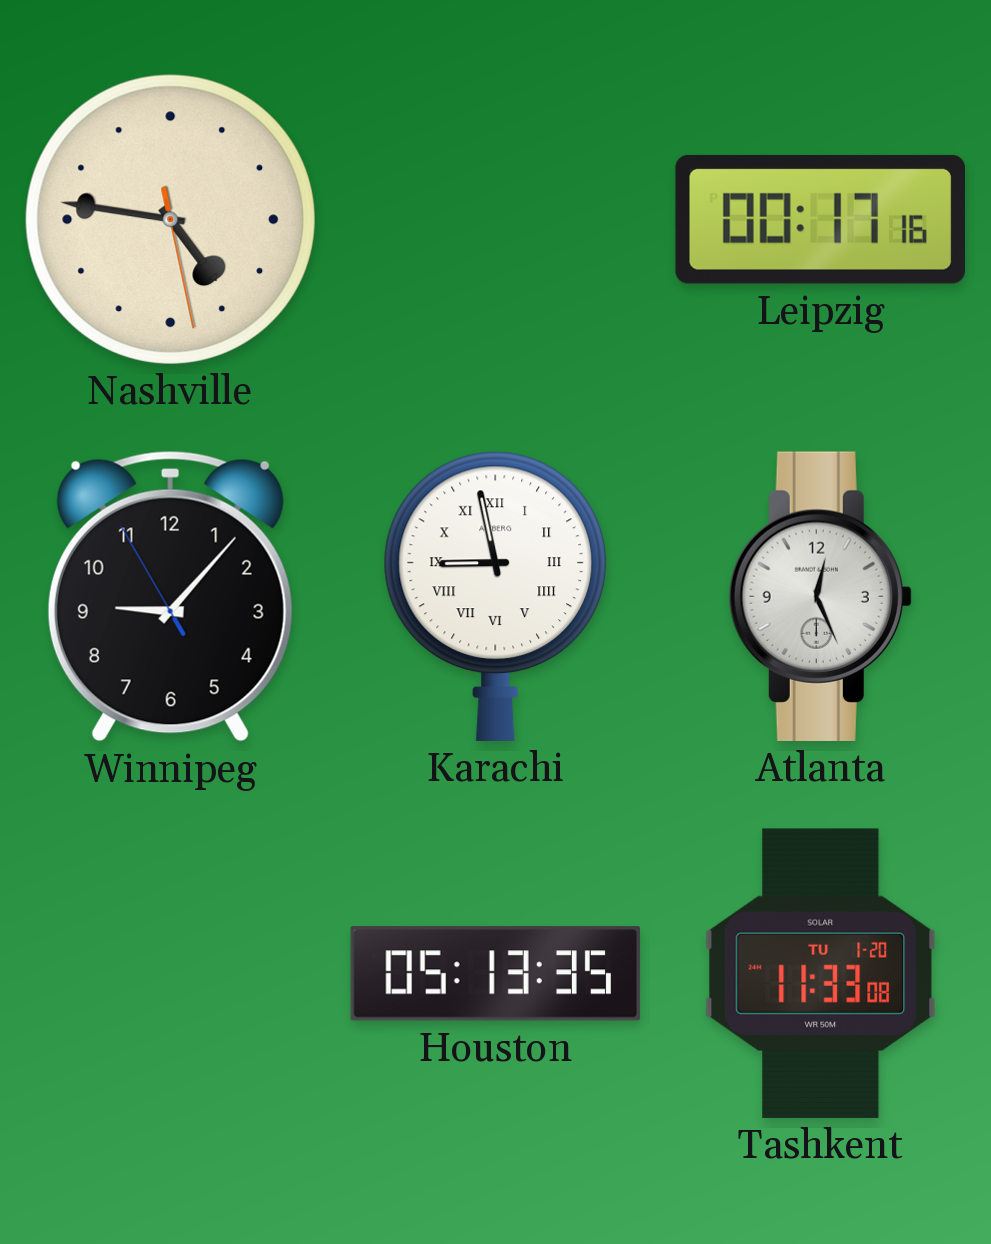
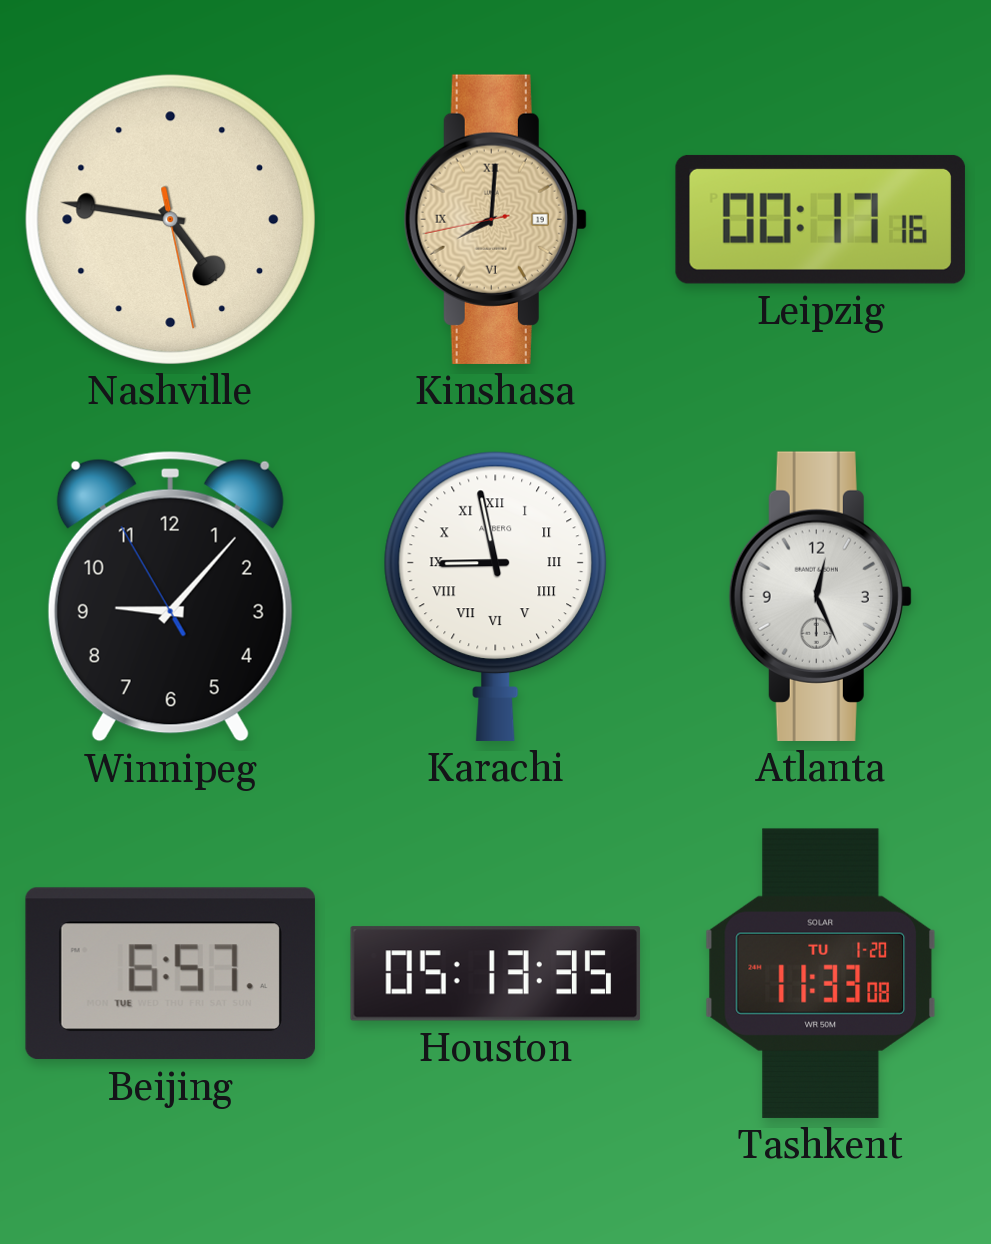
Kinshasa: none -> 8:00 (495, 219)
Beijing: none -> 6:57 (170, 974)
